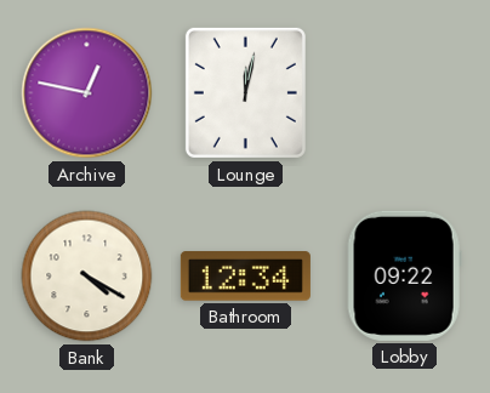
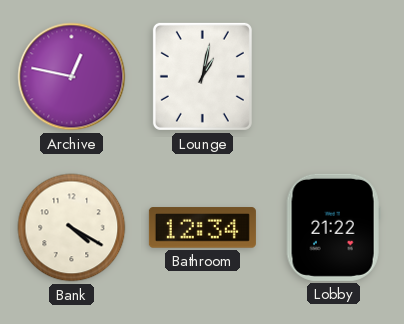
Lounge: 12:02 -> 1:02 (202, 76)
Lobby: 09:22 -> 21:22 (333, 227)
